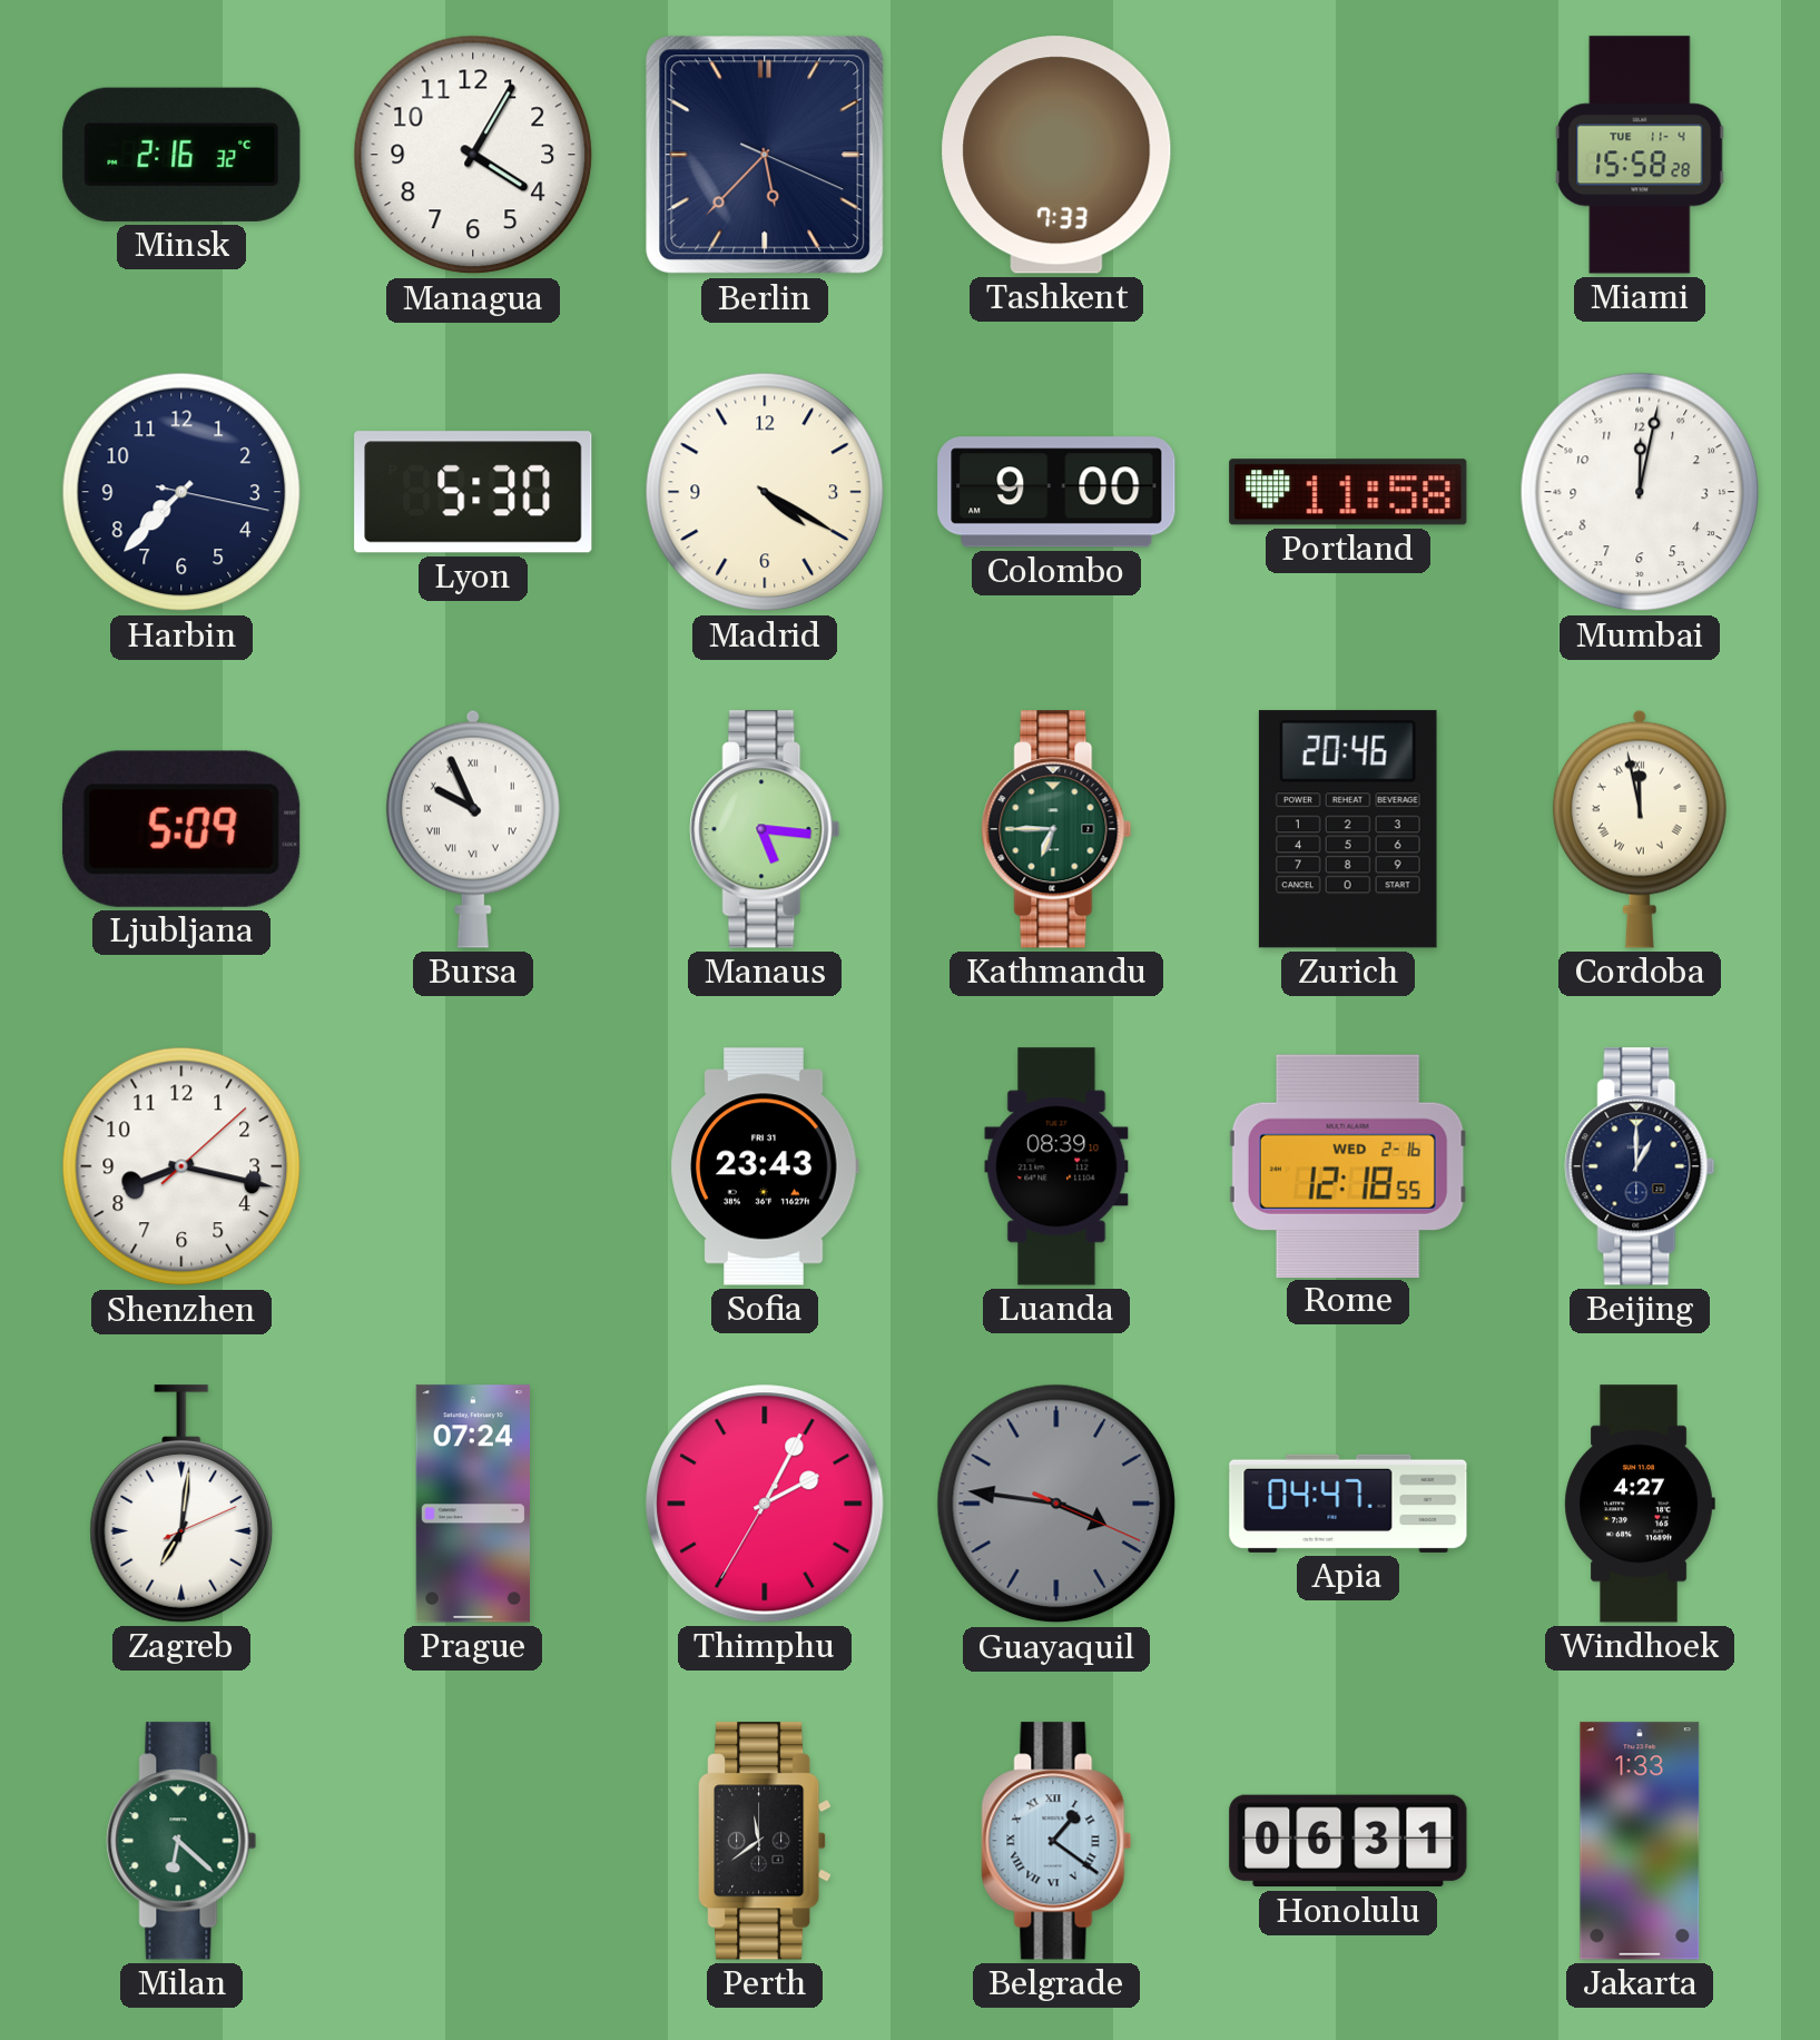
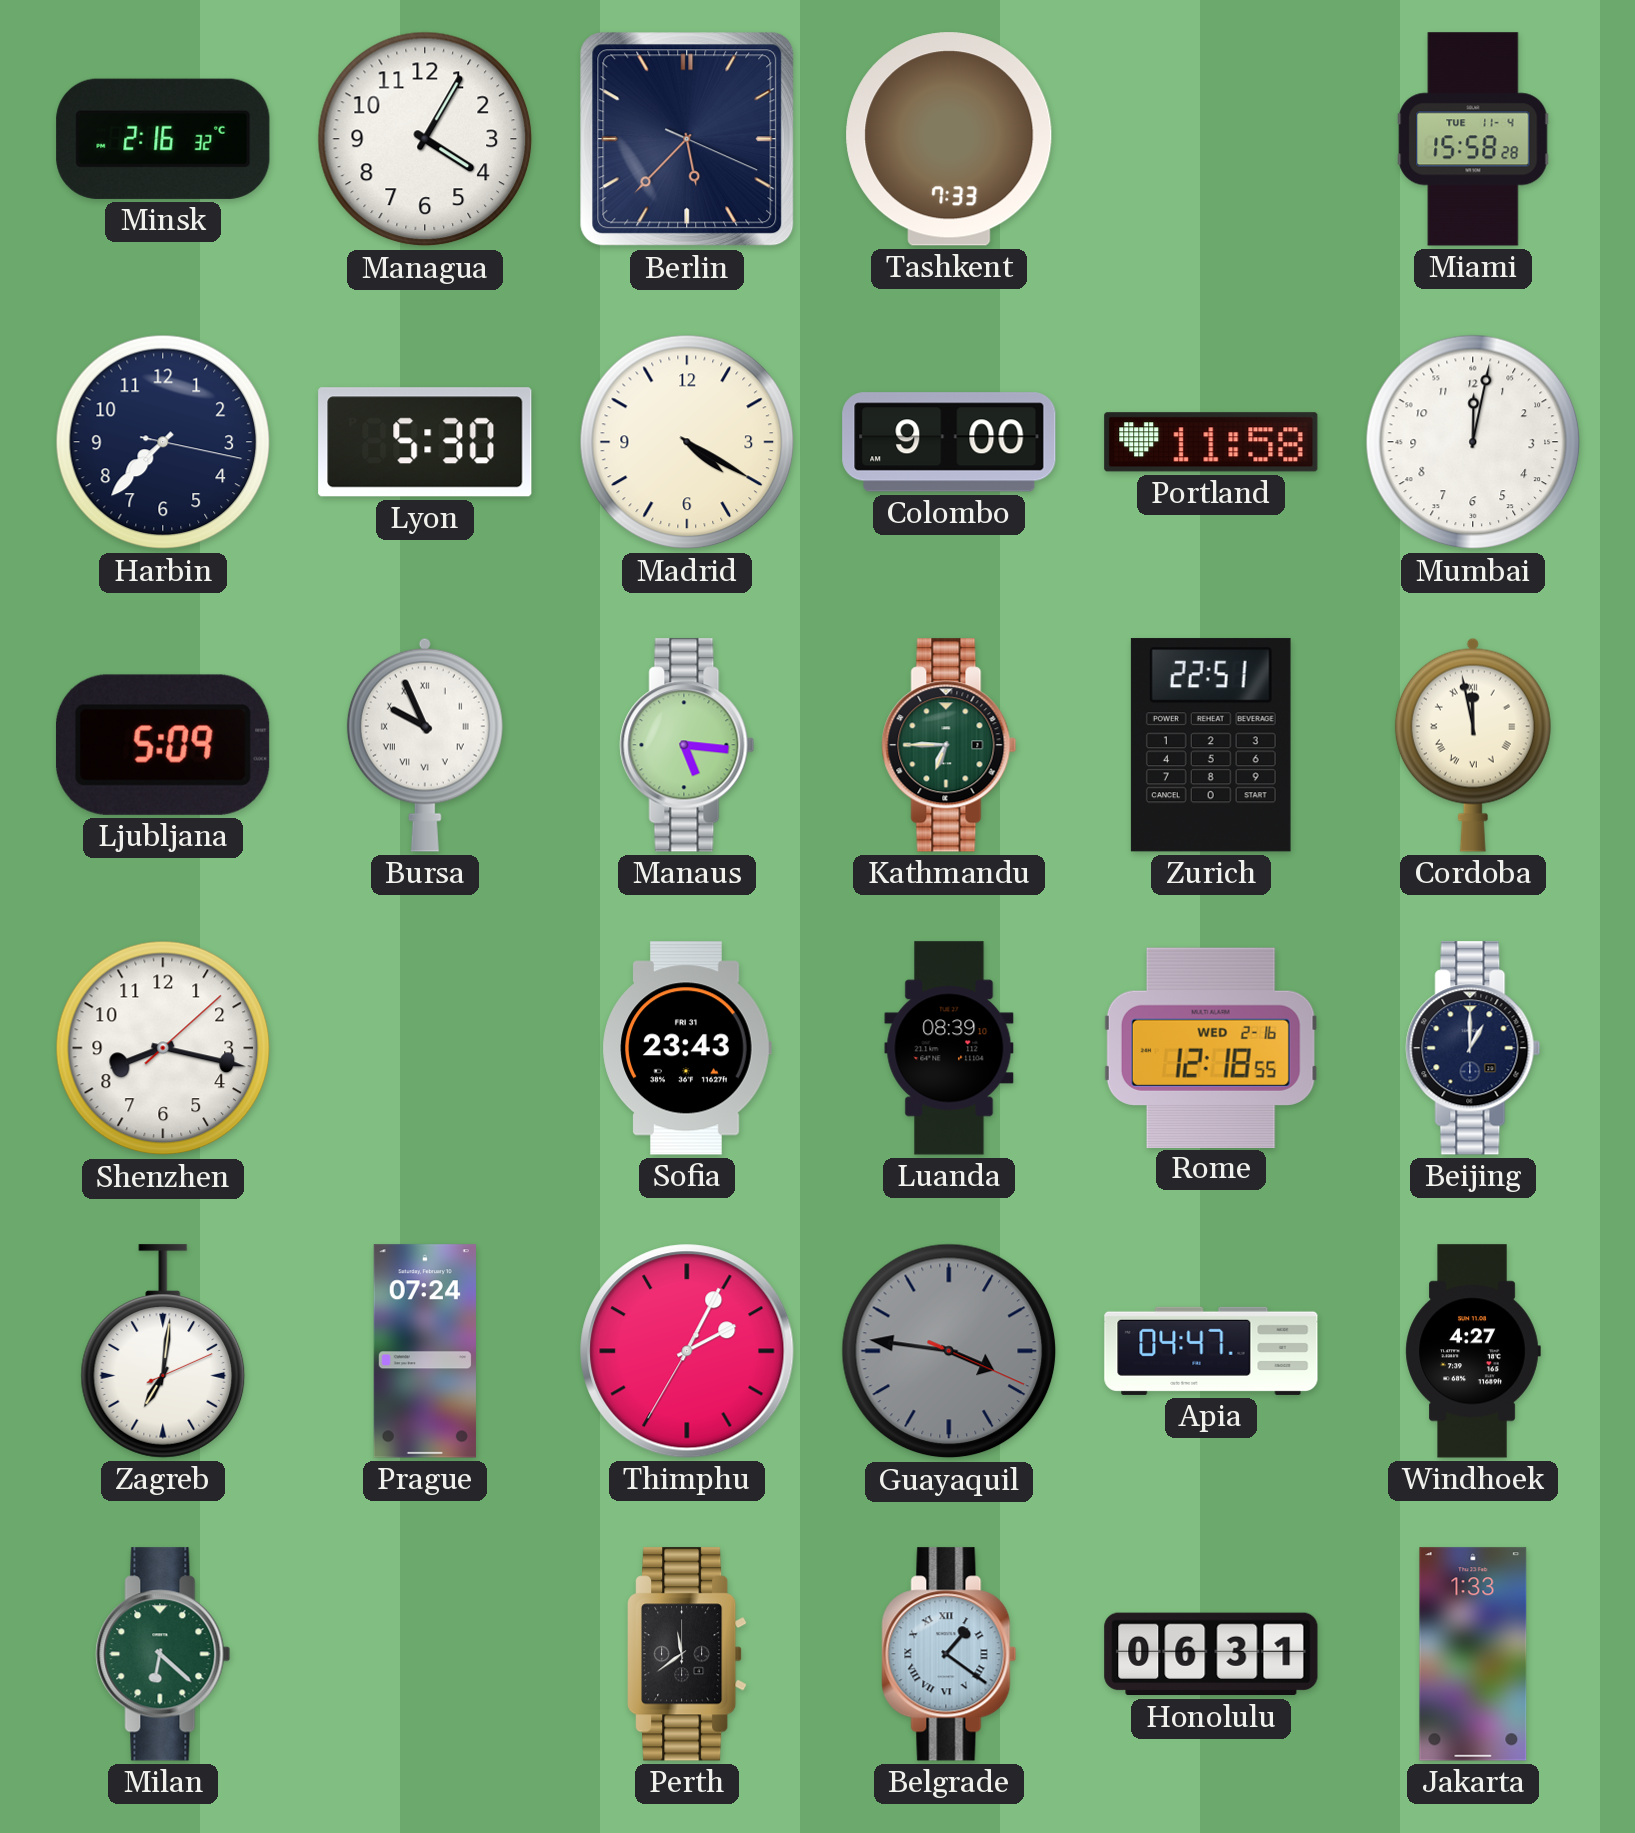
Zurich: 20:46 -> 22:51 (1211, 745)
